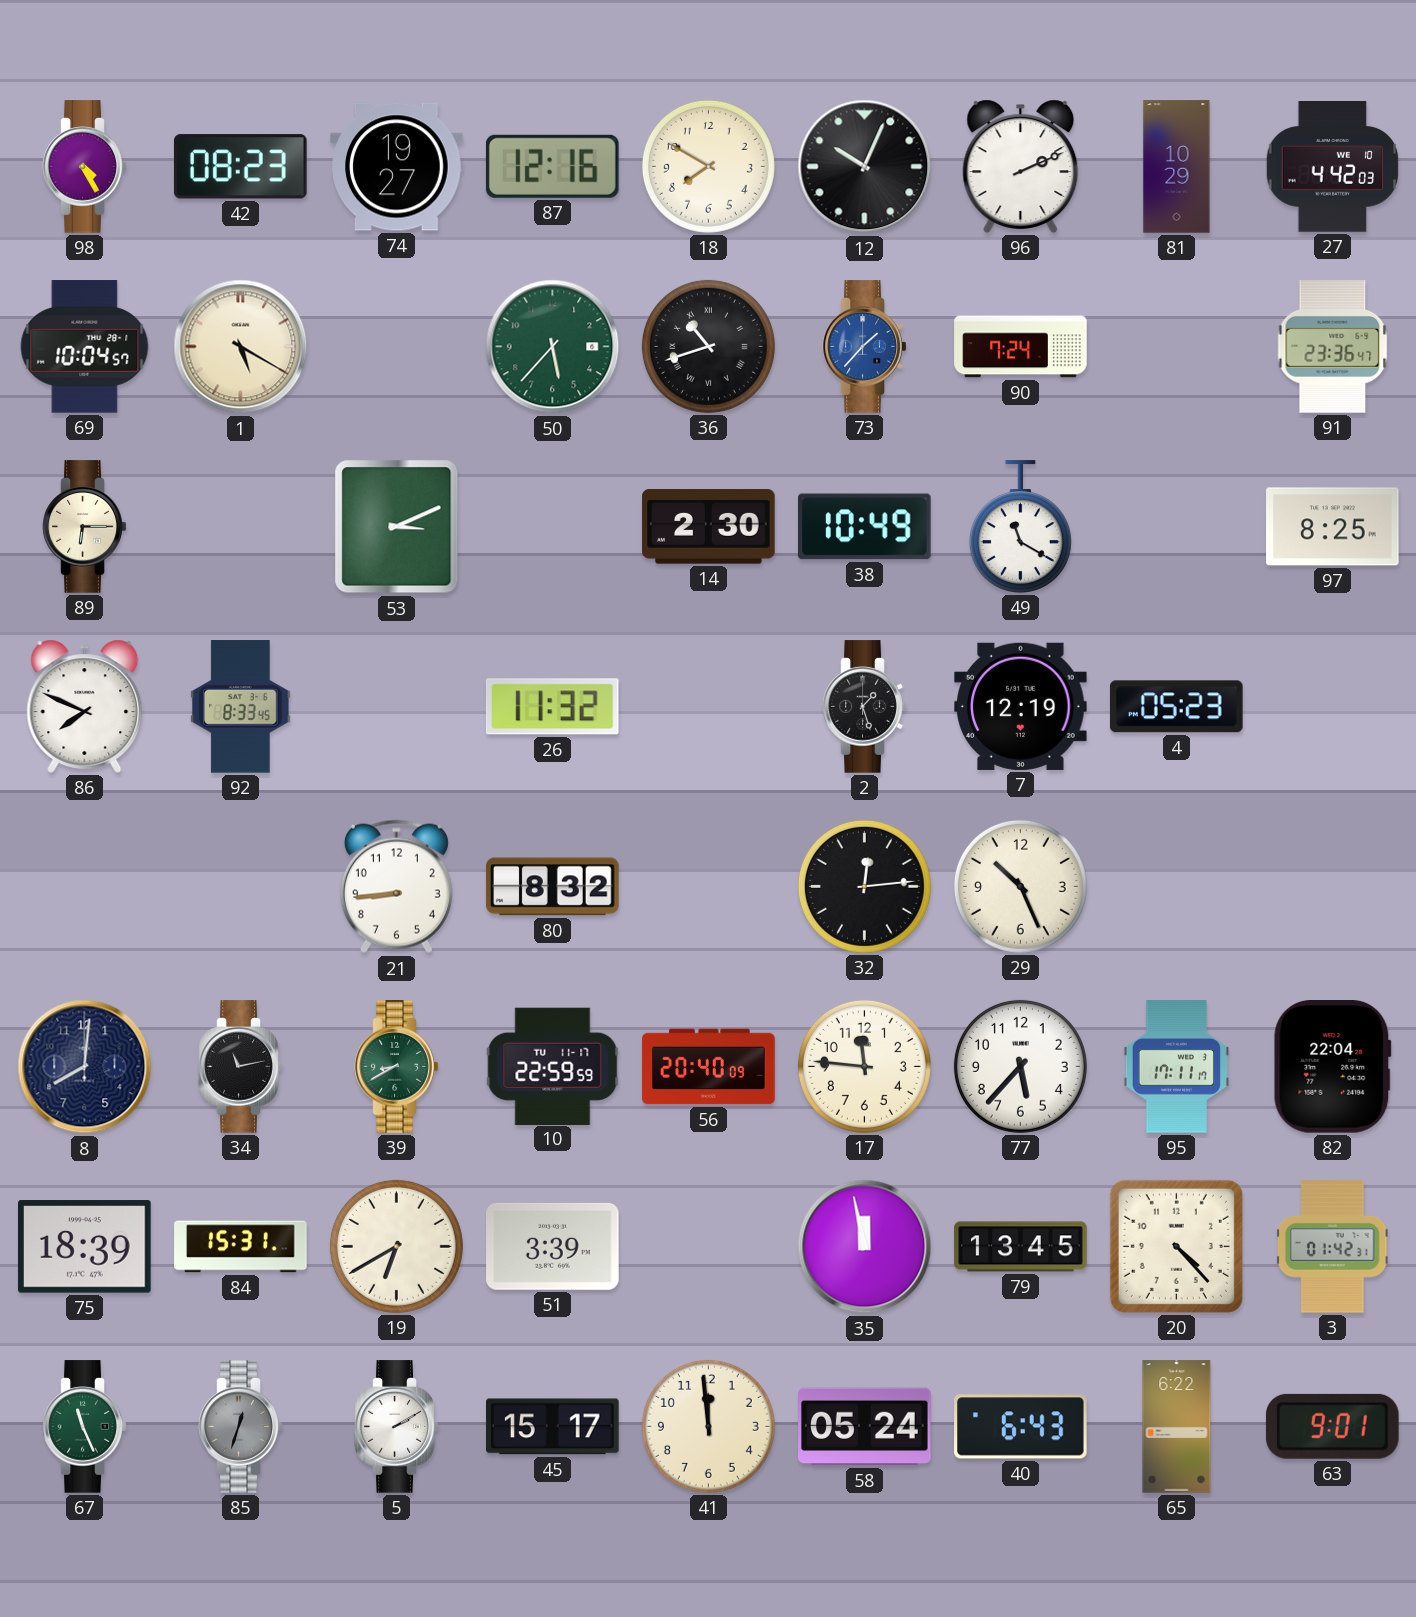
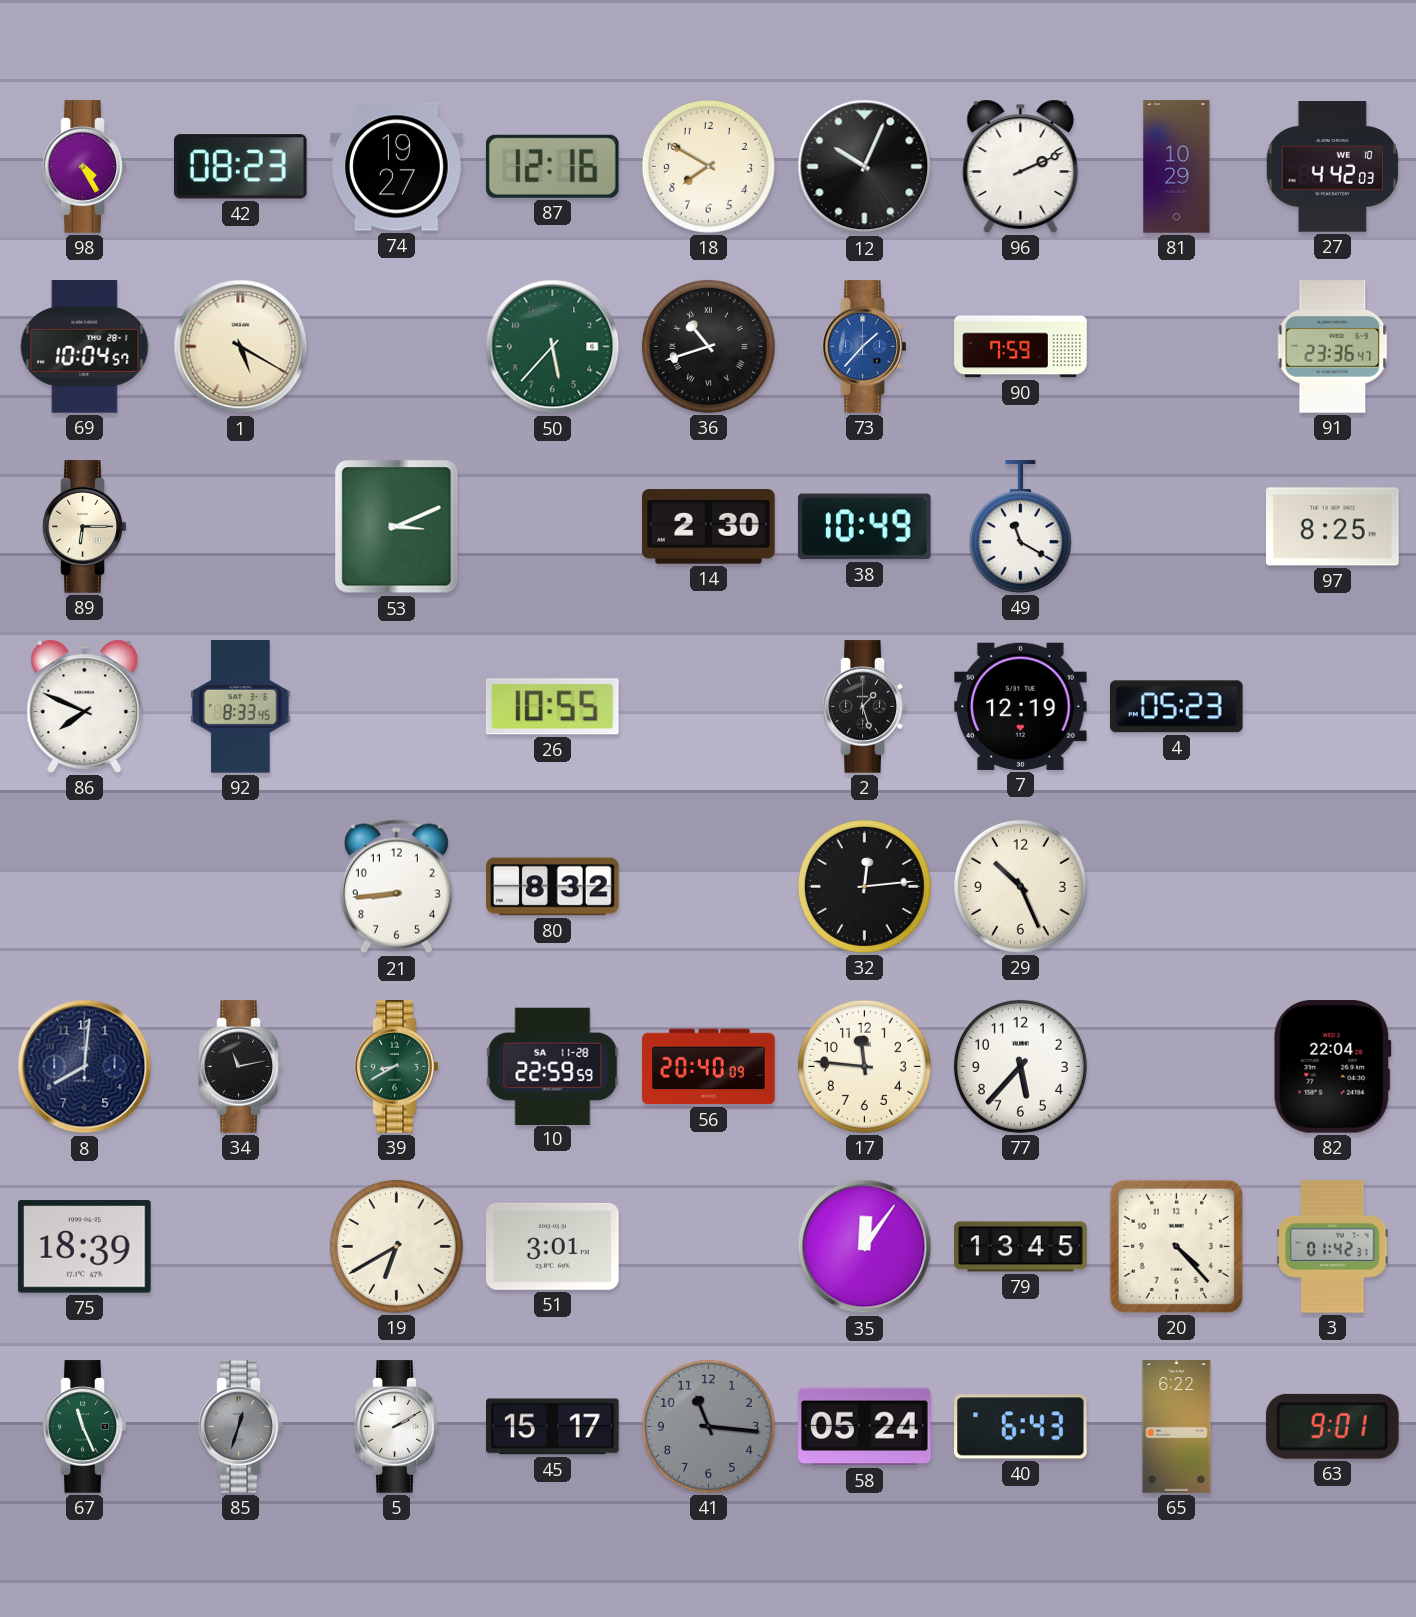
90: 7:24 -> 7:59 (1021, 347)
26: 11:32 -> 10:55 (552, 707)
10 date: TU 11-17 -> SA 11-28 (553, 1066)
95: 17:11 -> none (1176, 1067)
84: 15:31 -> none (241, 1247)
51: 3:39 -> 3:01 (553, 1246)
35: 11:58 -> 12:06 (865, 1247)
41: 11:59 -> 11:16 (708, 1426)
41 dial: cream -> grey (708, 1426)
